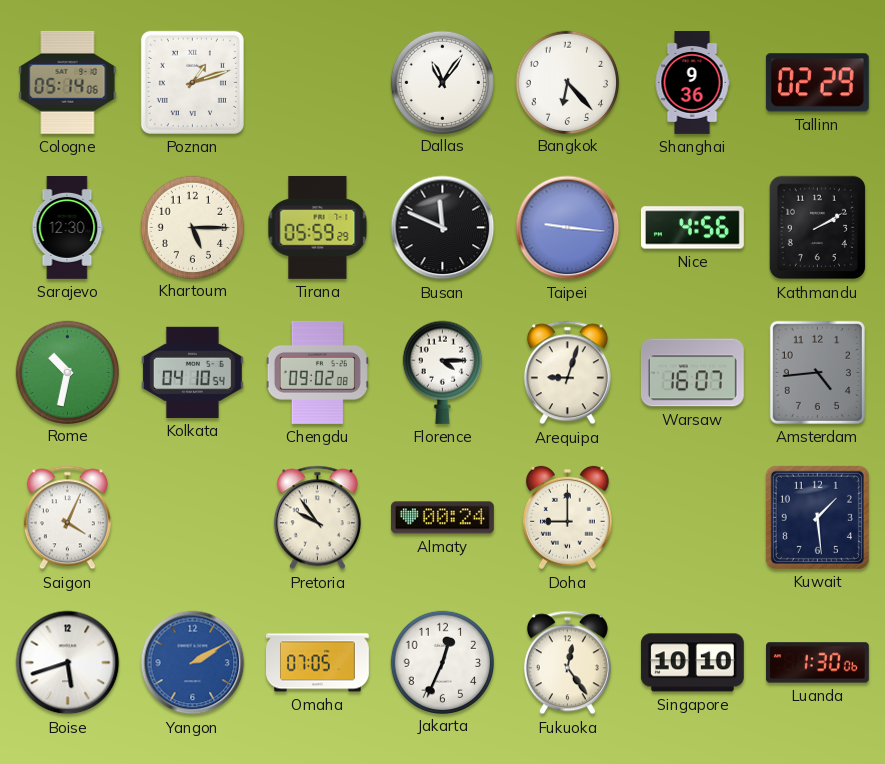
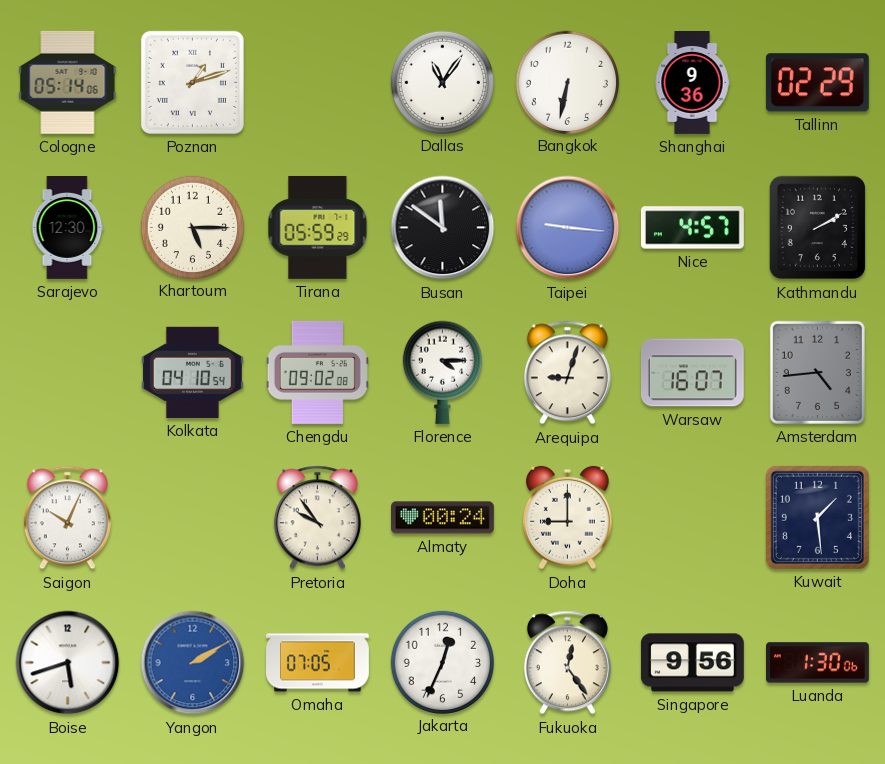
Bangkok: 6:23 -> 6:32 (567, 82)
Busan: 11:49 -> 11:51 (443, 228)
Nice: 4:56 -> 4:57 (692, 228)
Rome: 10:32 -> none (67, 372)
Saigon: 4:04 -> 10:04 (67, 518)
Singapore: 10:10 -> 9:56 (692, 663)
